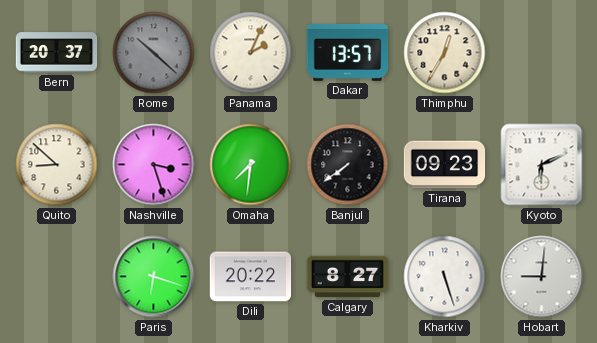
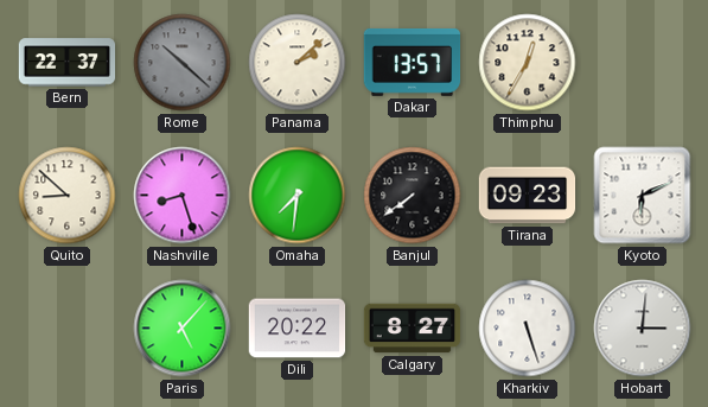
Bern: 20:37 -> 22:37 (68, 63)
Panama: 2:04 -> 2:08 (298, 63)
Nashville: 3:27 -> 8:27 (183, 196)
Paris: 6:18 -> 5:07 (183, 329)
Hobart: 9:01 -> 3:01 (643, 329)
